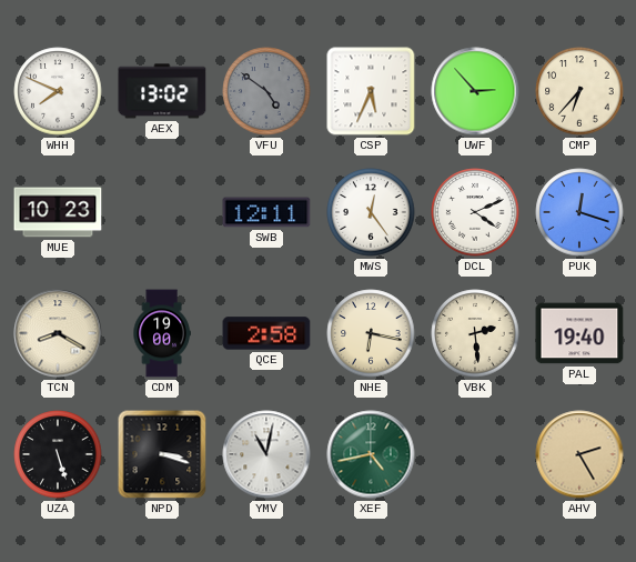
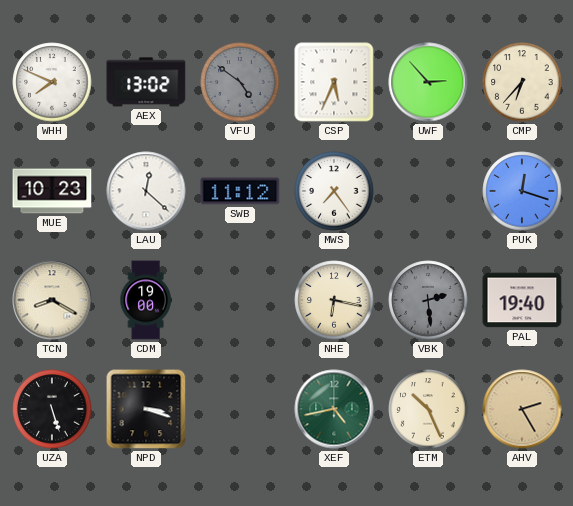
LAU: none -> 12:22 (146, 191)
SWB: 12:11 -> 11:12 (240, 191)
MWS: 12:24 -> 7:24 (334, 191)
DCL: 4:11 -> none (475, 212)
QCE: 2:58 -> none (266, 333)
VBK dial: cream -> grey (428, 300)
YMV: 11:02 -> none (266, 454)
ETM: none -> 10:26 (428, 409)
